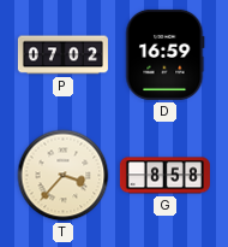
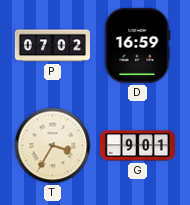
T: 3:37 -> 3:35 (53, 146)
G: 8:58 -> 9:01 (137, 146)
